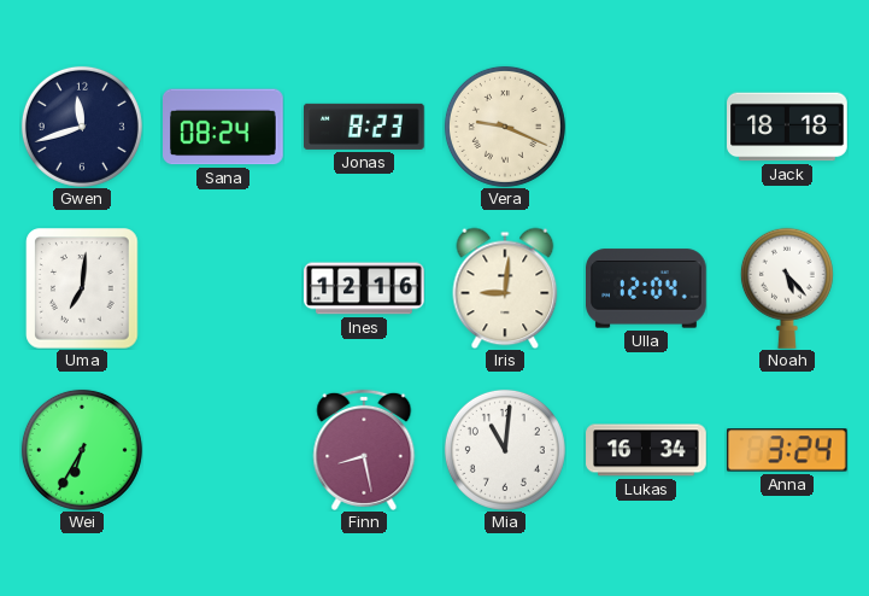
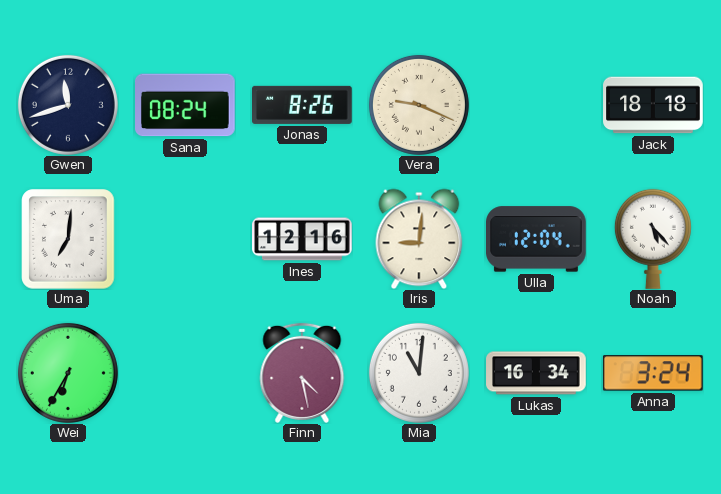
Jonas: 8:23 -> 8:26 (303, 105)
Finn: 8:28 -> 4:28 (302, 373)
